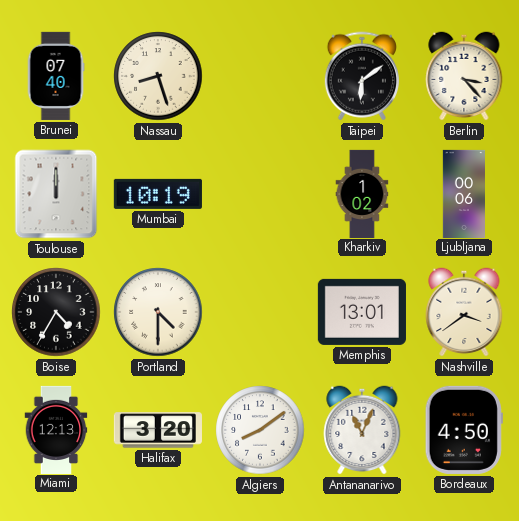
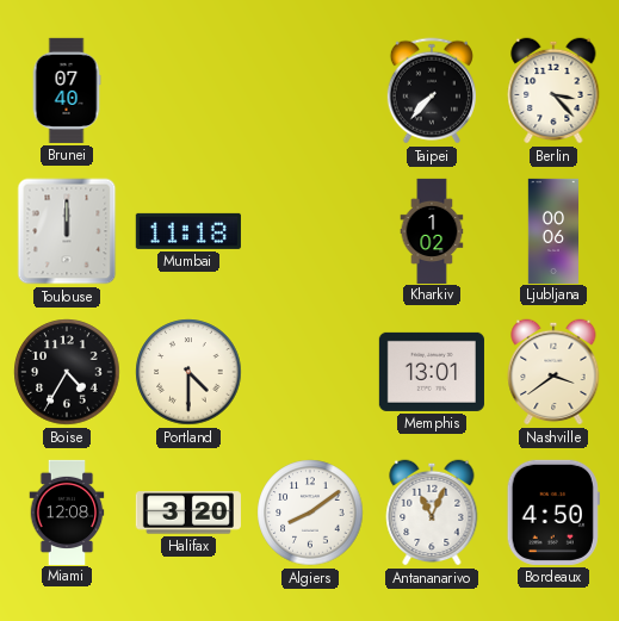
Nassau: 8:27 -> none (158, 76)
Taipei: 6:09 -> 7:37 (432, 91)
Mumbai: 10:19 -> 11:18 (188, 231)
Miami: 12:13 -> 12:08 (67, 511)
